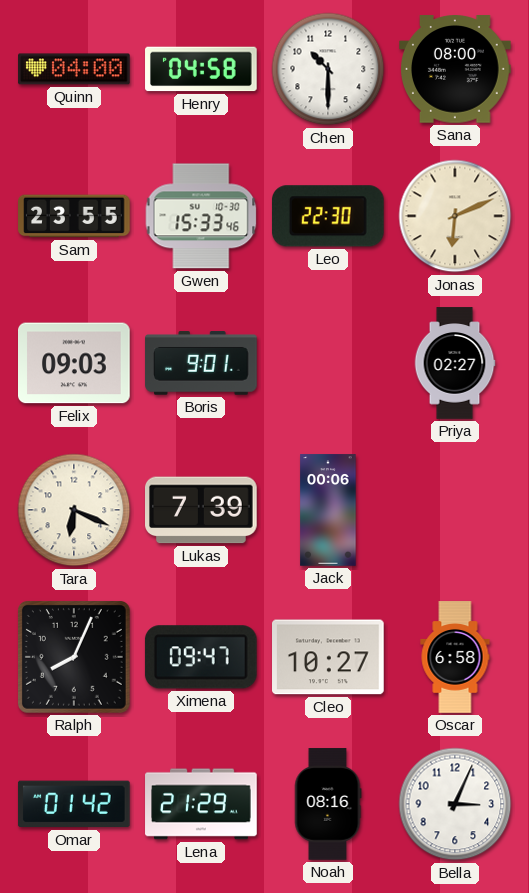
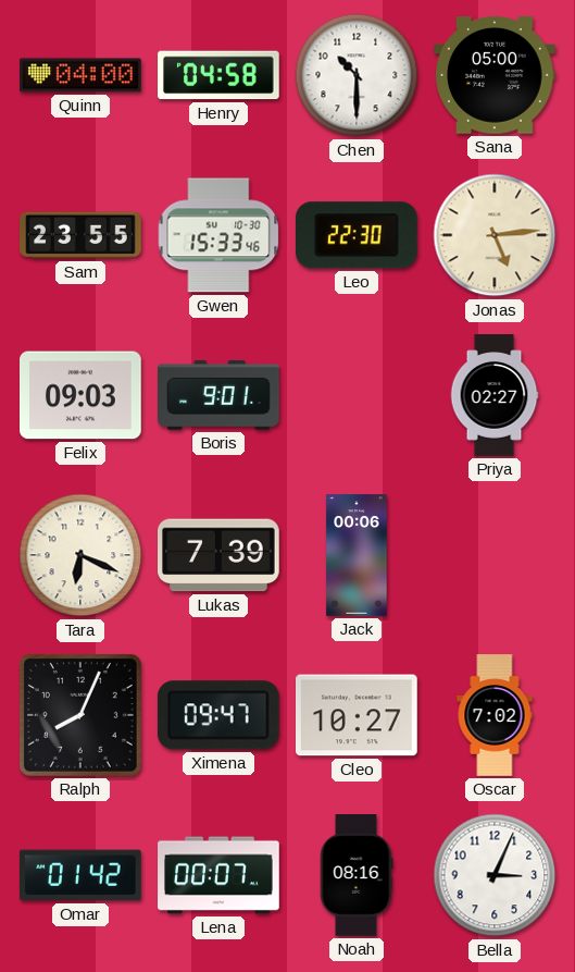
Sana: 08:00 -> 05:00 (495, 75)
Jonas: 6:11 -> 5:14 (495, 235)
Oscar: 6:58 -> 7:02 (495, 715)
Lena: 21:29 -> 00:07 (218, 875)
